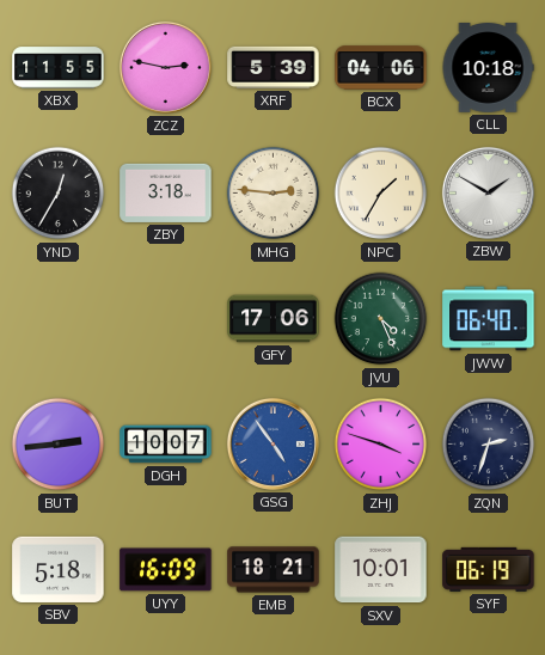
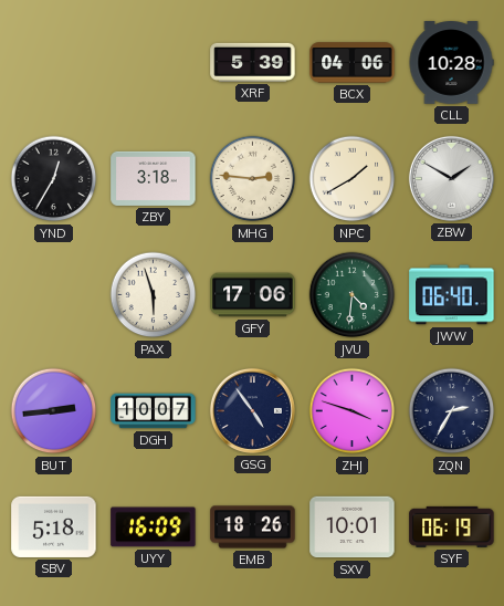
XBX: 11:55 -> none (59, 68)
ZCZ: 2:47 -> none (165, 67)
CLL: 10:18 -> 10:28 (451, 63)
NPC: 1:35 -> 1:40 (353, 179)
PAX: none -> 5:57 (154, 295)
JVU: 4:26 -> 4:31 (353, 295)
GSG dial: blue -> navy (252, 410)
ZQN: 2:33 -> 2:35 (452, 411)
EMB: 18:21 -> 18:26 (253, 527)
